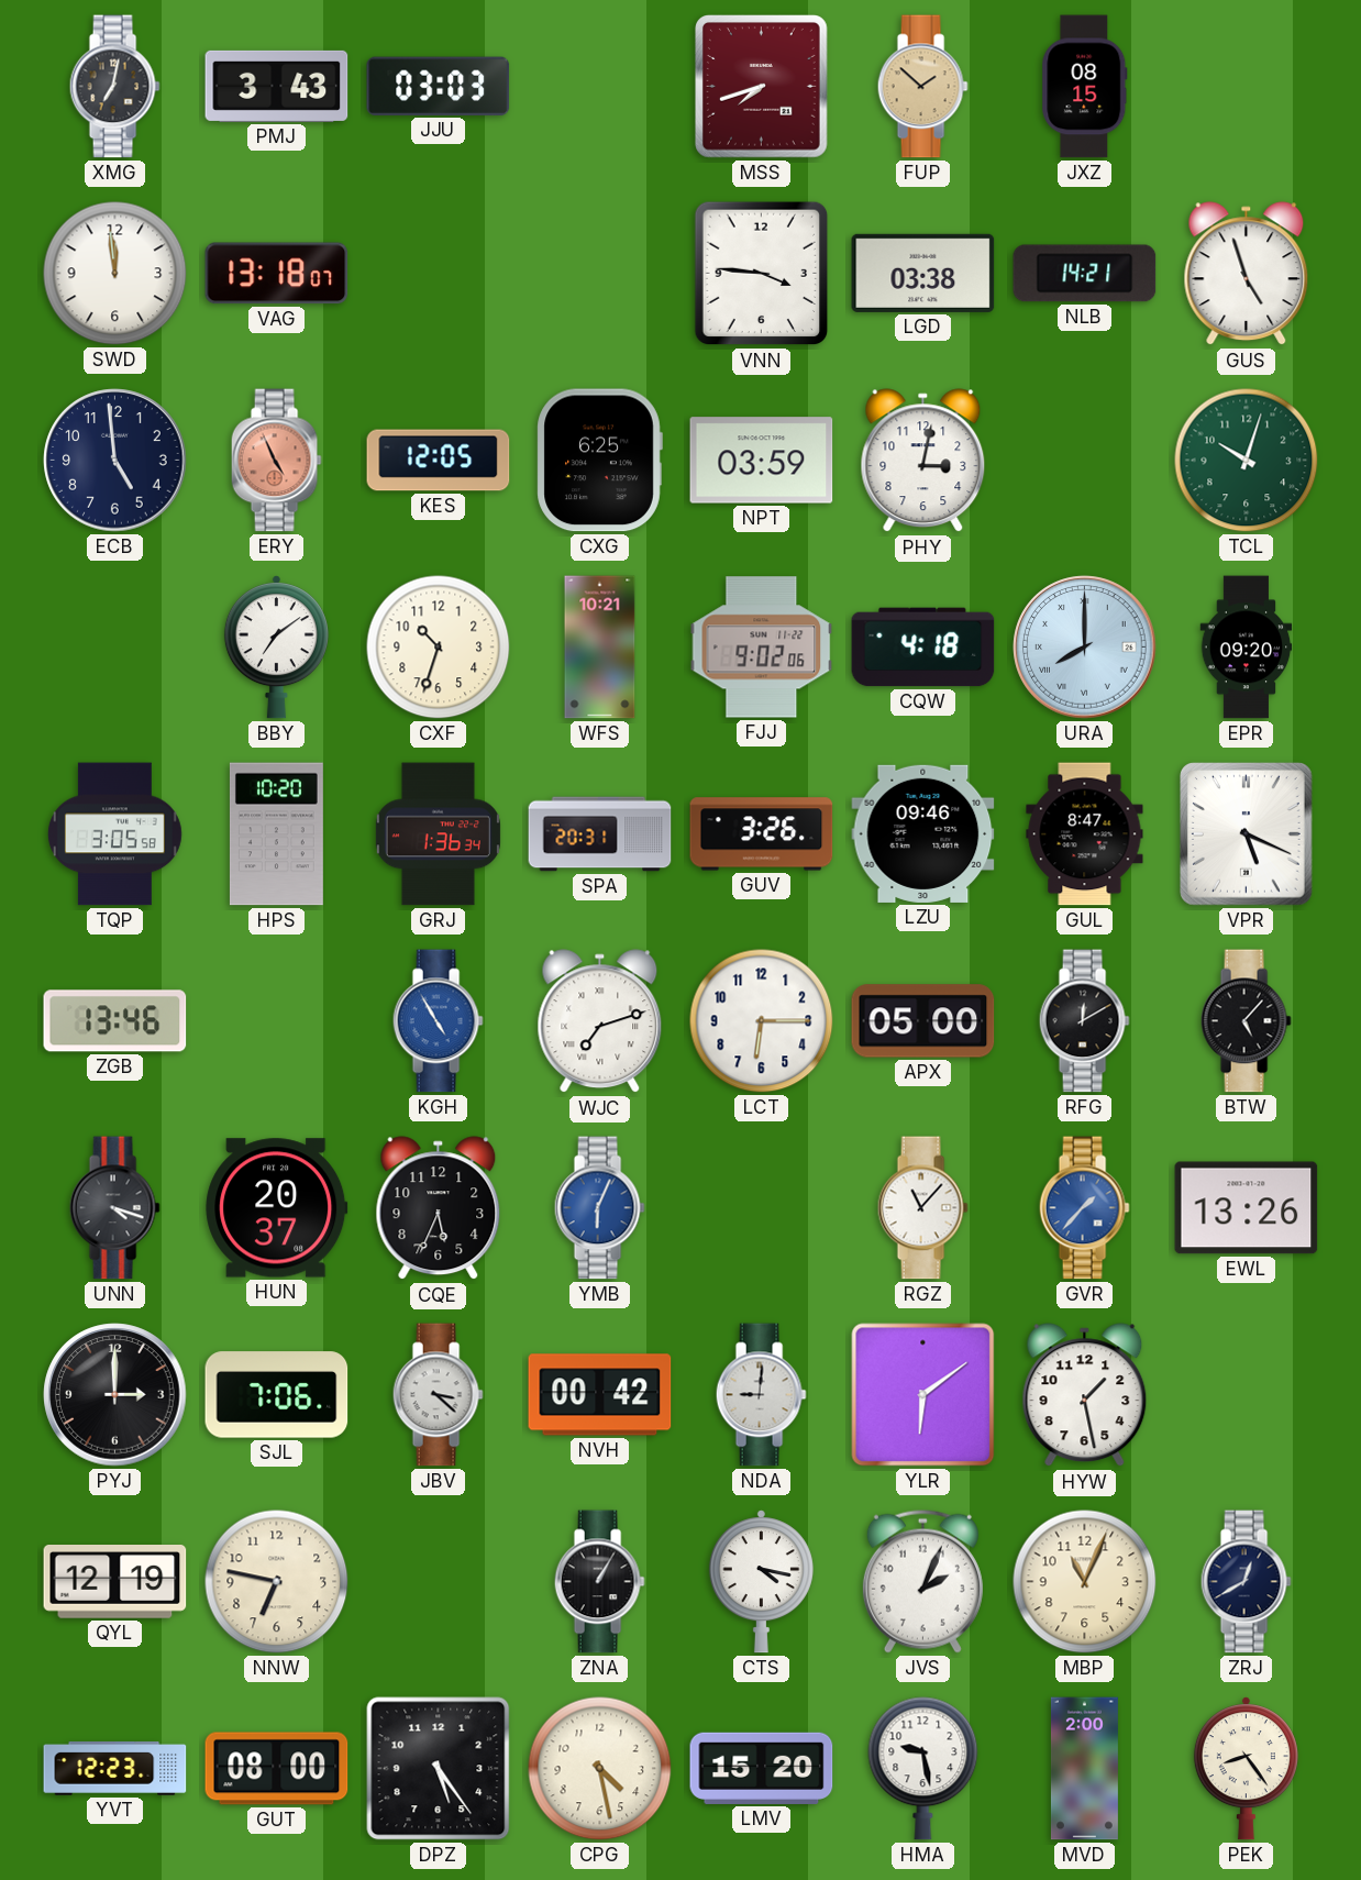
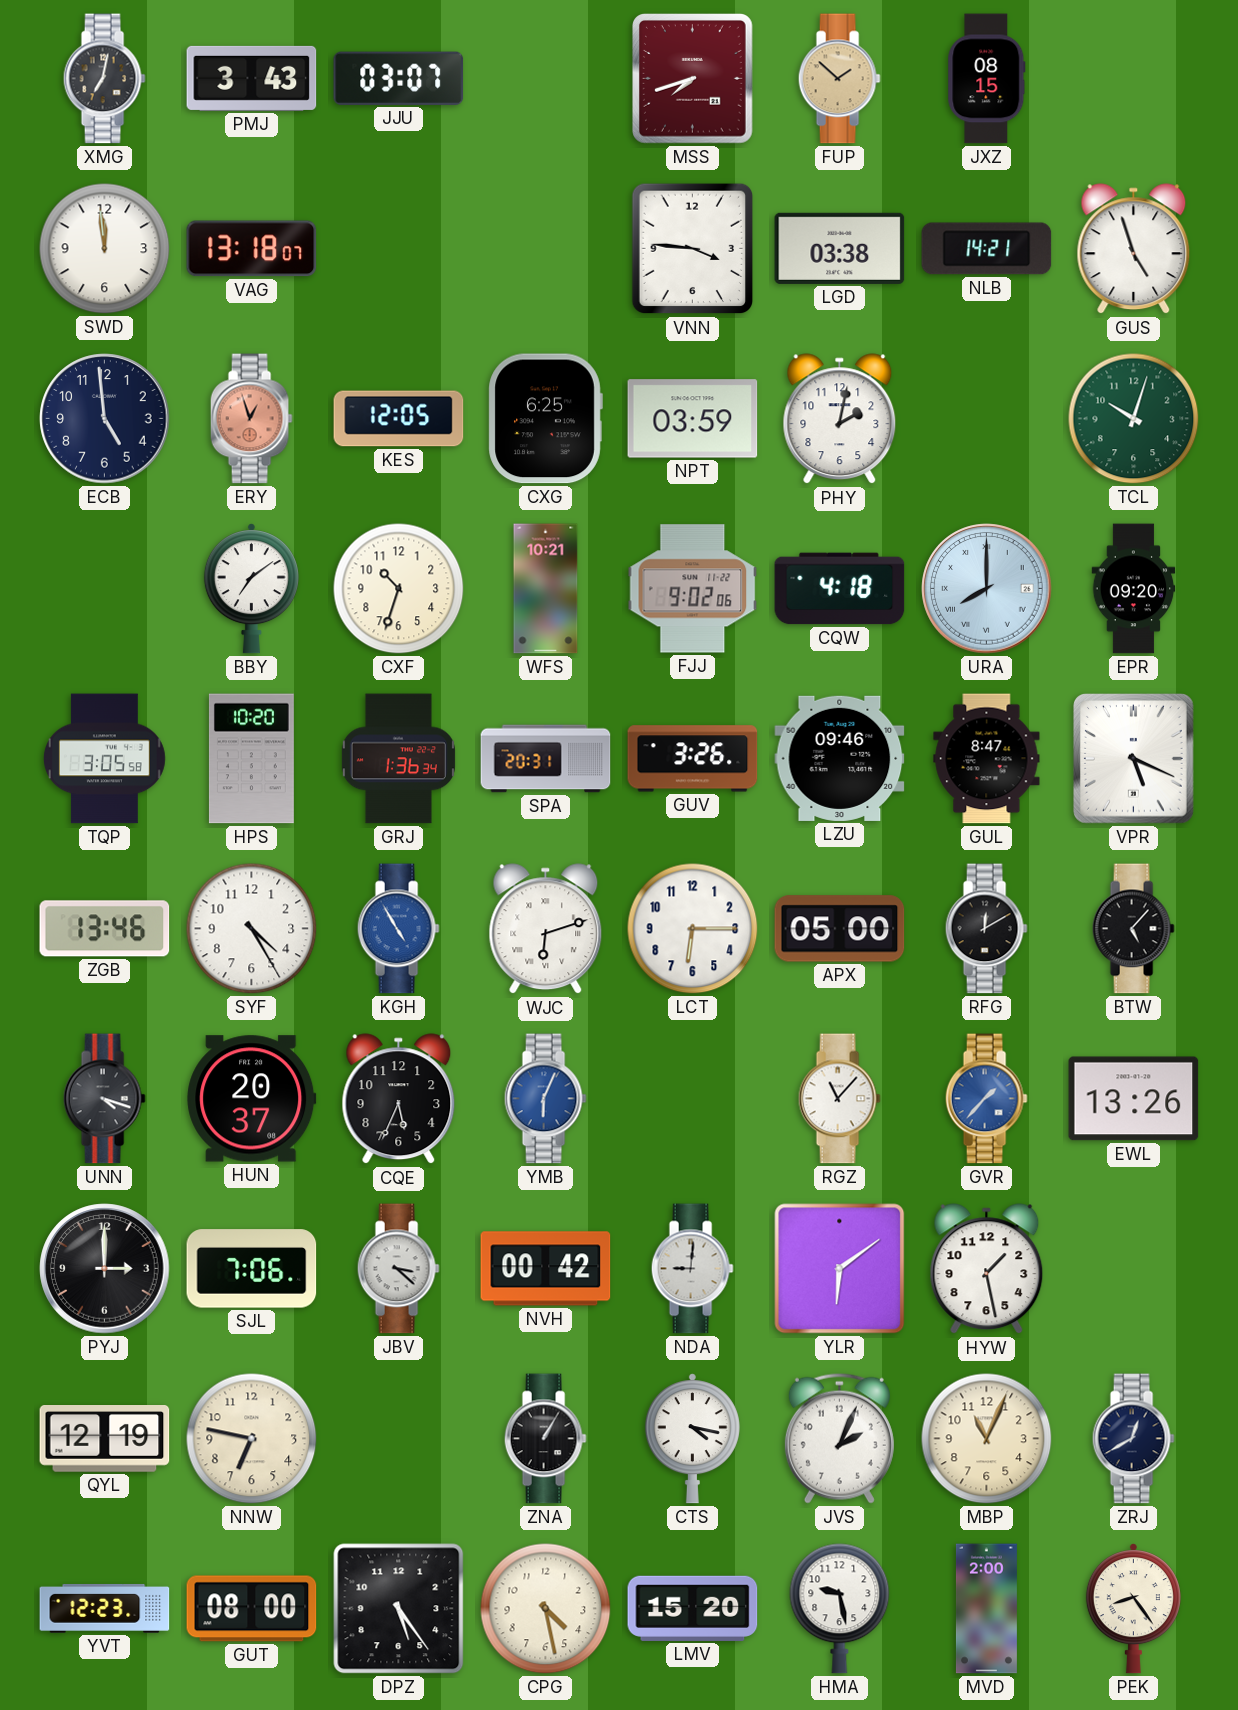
JJU: 03:03 -> 03:07 (399, 78)
ERY: 4:56 -> 12:57 (251, 419)
PHY: 3:02 -> 2:02 (840, 419)
SYF: none -> 4:25 (252, 929)
WJC: 7:12 -> 6:12 (546, 929)
